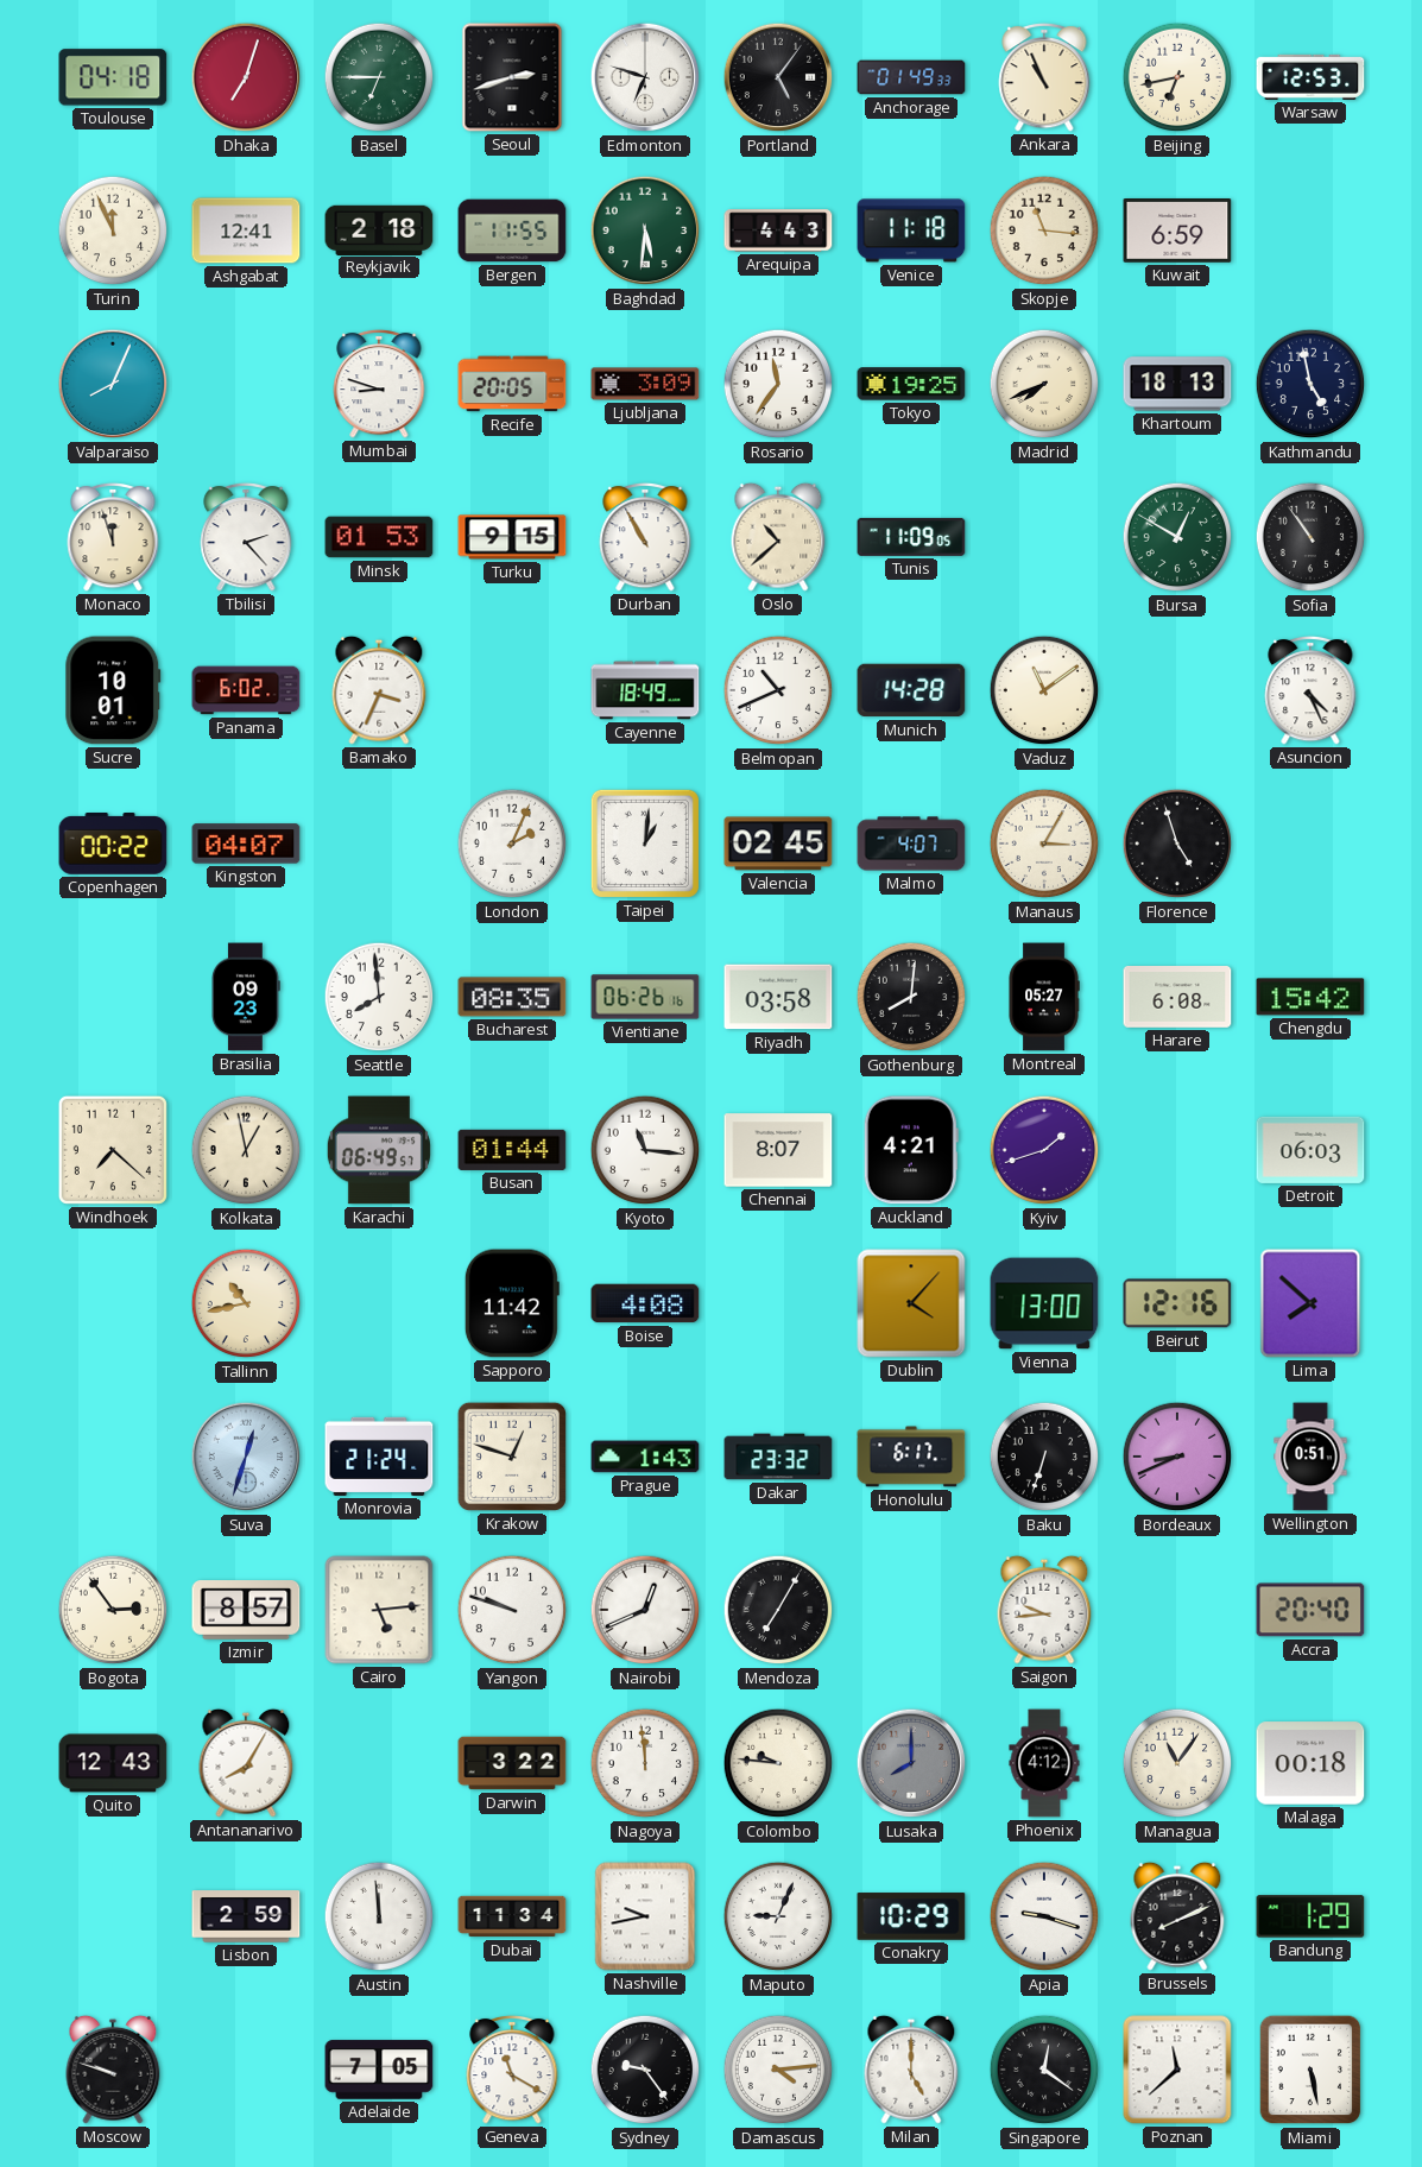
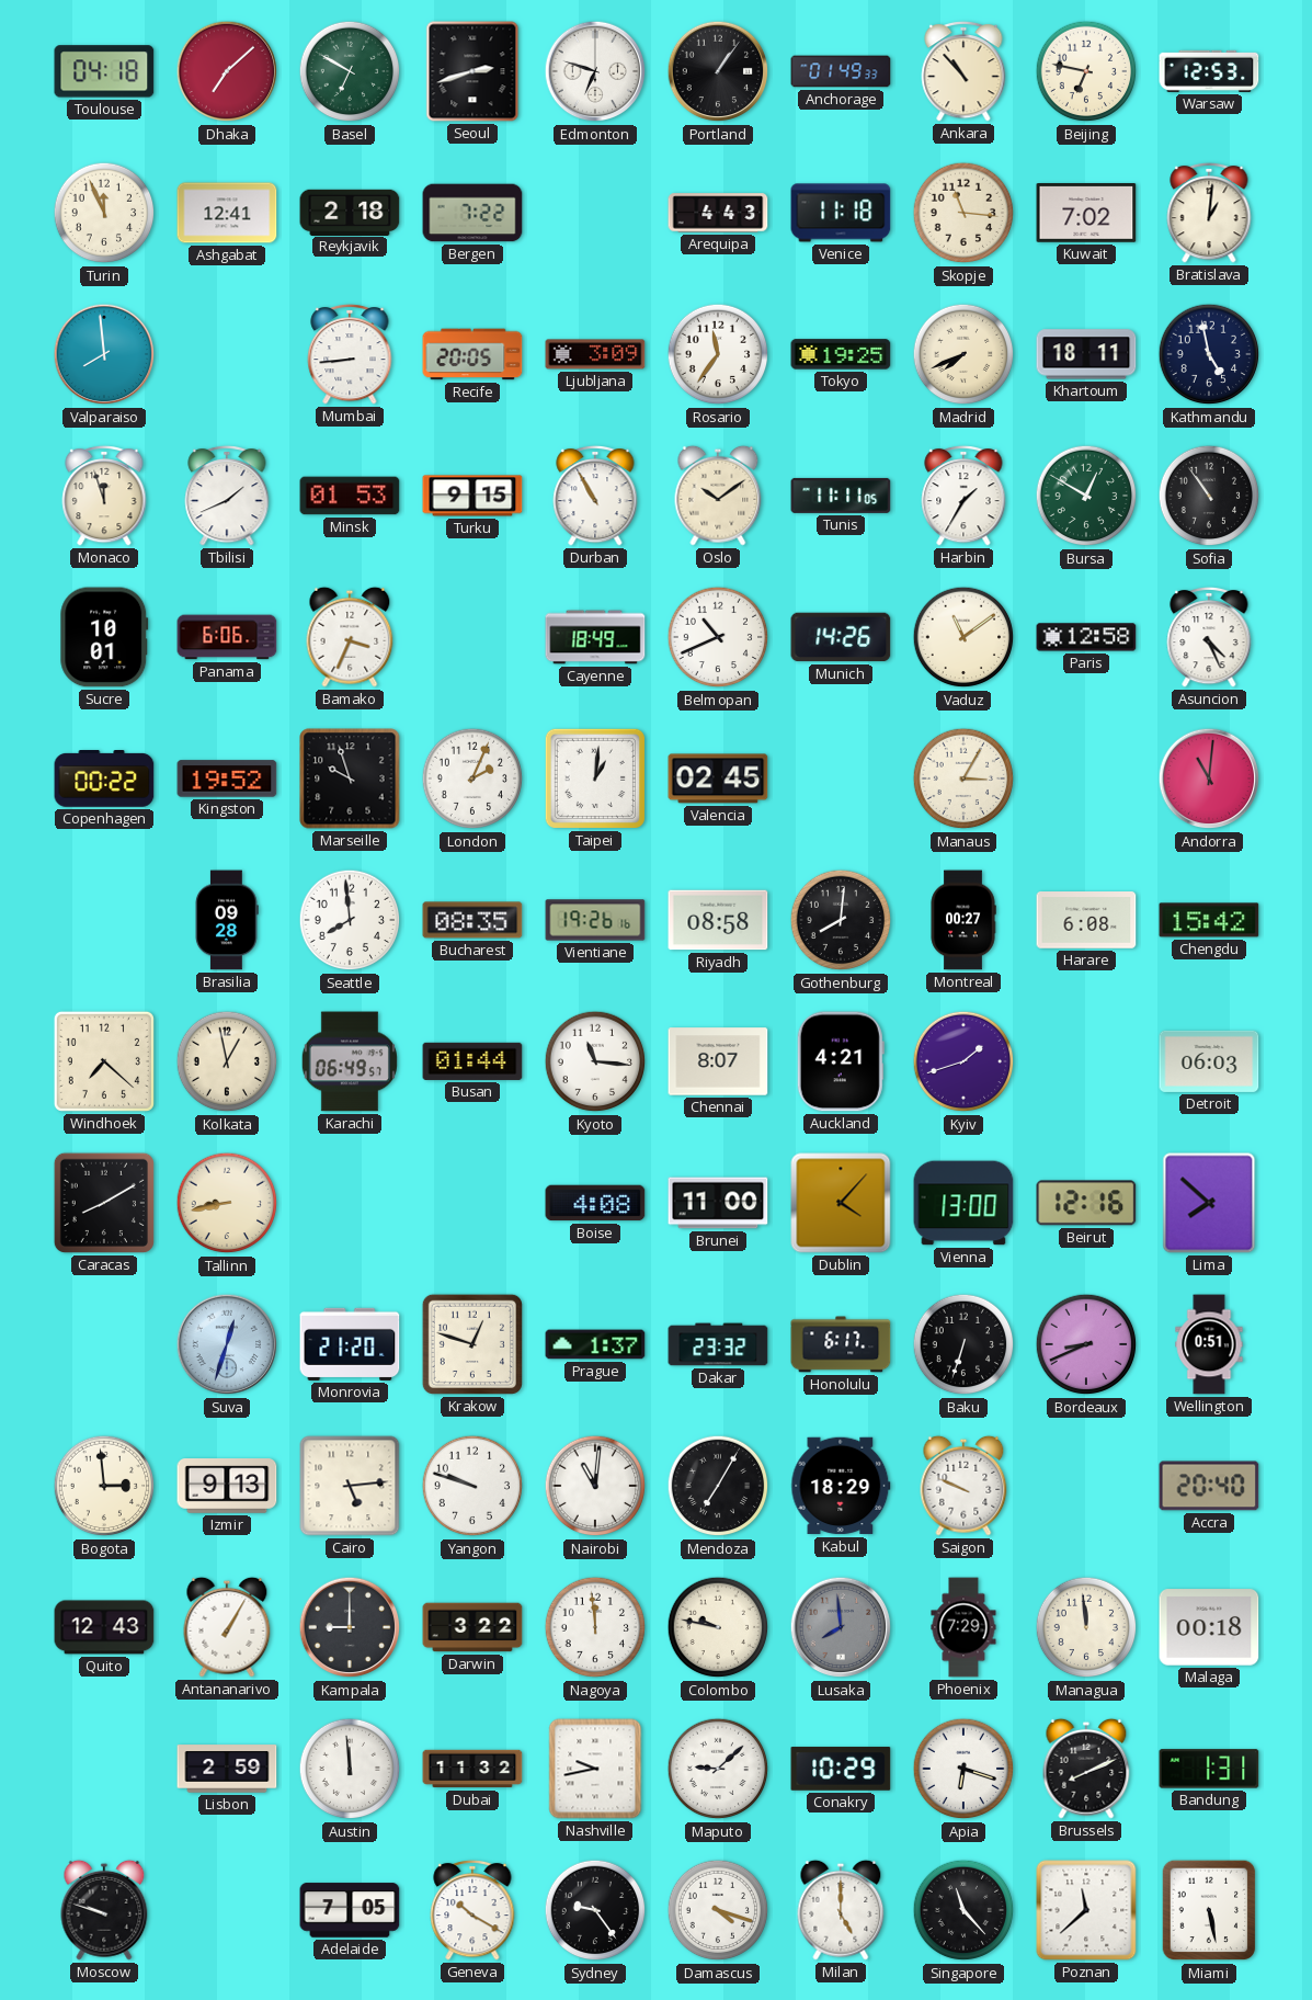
Dhaka: 7:03 -> 7:08 (227, 71)
Basel: 6:45 -> 6:50 (350, 71)
Portland: 5:06 -> 1:06 (718, 71)
Ankara: 10:56 -> 10:53 (963, 71)
Beijing: 6:43 -> 6:47 (1086, 71)
Bergen: 11:55 -> 7:22 (472, 213)
Baghdad: 5:31 -> none (645, 230)
Kuwait: 6:59 -> 7:02 (1086, 214)
Bratislava: none -> 1:01 (1209, 213)
Valparaiso: 8:04 -> 7:59 (104, 354)
Mumbai: 8:48 -> 8:44 (350, 354)
Khartoum: 18:13 -> 18:11 (1086, 354)
Tbilisi: 2:23 -> 1:41 (227, 496)
Oslo: 10:38 -> 10:09 (718, 496)
Tunis: 11:09 -> 11:11 (841, 496)
Harbin: none -> 1:35 (963, 496)
Panama: 6:02 -> 6:06 (227, 637)
Munich: 14:28 -> 14:26 (841, 637)
Paris: none -> 12:58 (1086, 637)
Kingston: 04:07 -> 19:52 (227, 779)
Marseille: none -> 9:57 (350, 779)
Malmo: 4:07 -> none (911, 844)
Florence: 4:57 -> none (1177, 844)
Andorra: none -> 11:01 (1209, 779)
Brasilia: 09:23 -> 09:28 (228, 920)
Vientiane: 06:26 -> 19:26 (595, 920)
Riyadh: 03:58 -> 08:58 (718, 920)
Montreal: 05:27 -> 00:27 (963, 920)
Caracas: none -> 8:10 (104, 1203)
Tallinn: 10:43 -> 8:43 (227, 1203)
Sapporo: 11:42 -> none (512, 1303)
Brunei: none -> 11:00 (718, 1203)
Monrovia: 21:24 -> 21:20 (350, 1344)
Prague: 1:43 -> 1:37 (595, 1344)
Bogota: 2:54 -> 2:59 (104, 1486)
Izmir: 8:57 -> 9:13 (227, 1486)
Nairobi: 12:41 -> 11:01 (595, 1486)
Kabul: none -> 18:29 (841, 1486)
Saigon: 9:44 -> 9:49 (963, 1486)
Antananarivo: 8:05 -> 1:05 (227, 1627)
Kampala: none -> 9:00 (350, 1627)
Colombo: 9:46 -> 9:47 (718, 1627)
Lusaka: 8:00 -> 7:59 (841, 1627)
Phoenix: 4:12 -> 7:29 (963, 1627)
Managua: 11:06 -> 11:59 (1086, 1627)
Dubai: 11:34 -> 11:32 (472, 1769)
Maputo: 9:04 -> 9:08 (718, 1769)
Apia: 9:18 -> 6:18 (963, 1769)
Bandung: 1:29 -> 1:31 (1209, 1769)
Geneva: 11:20 -> 10:20 (472, 1910)
Damascus: 4:14 -> 4:18 (718, 1910)
Singapore: 12:21 -> 11:23 (963, 1910)
